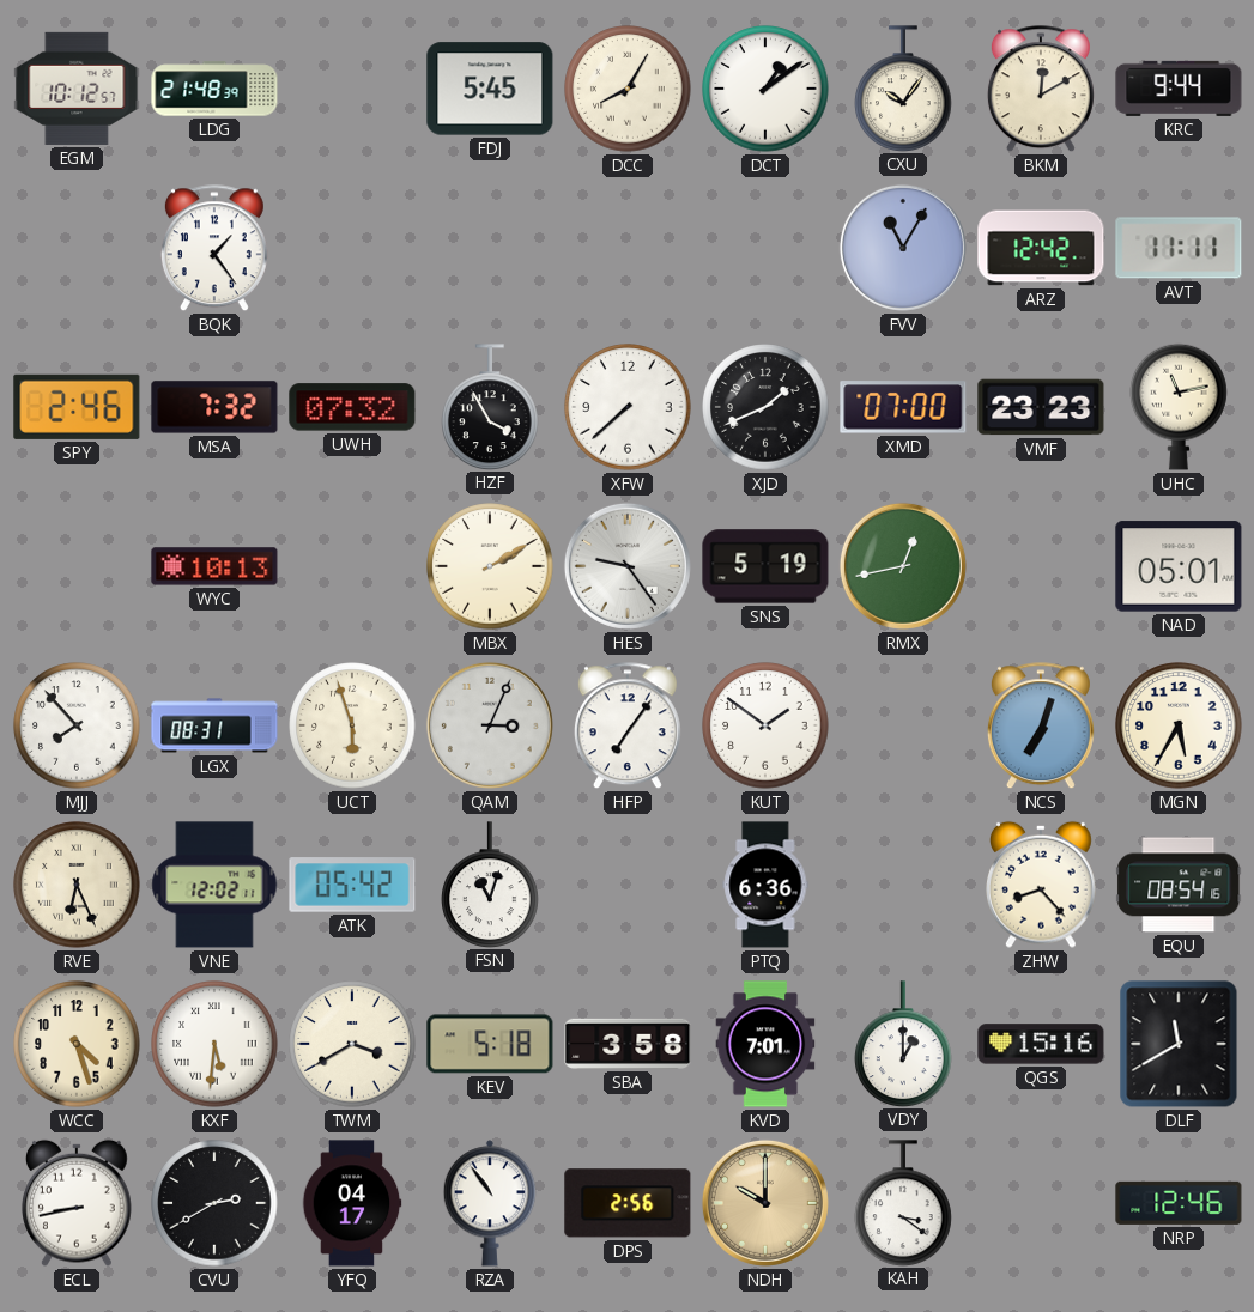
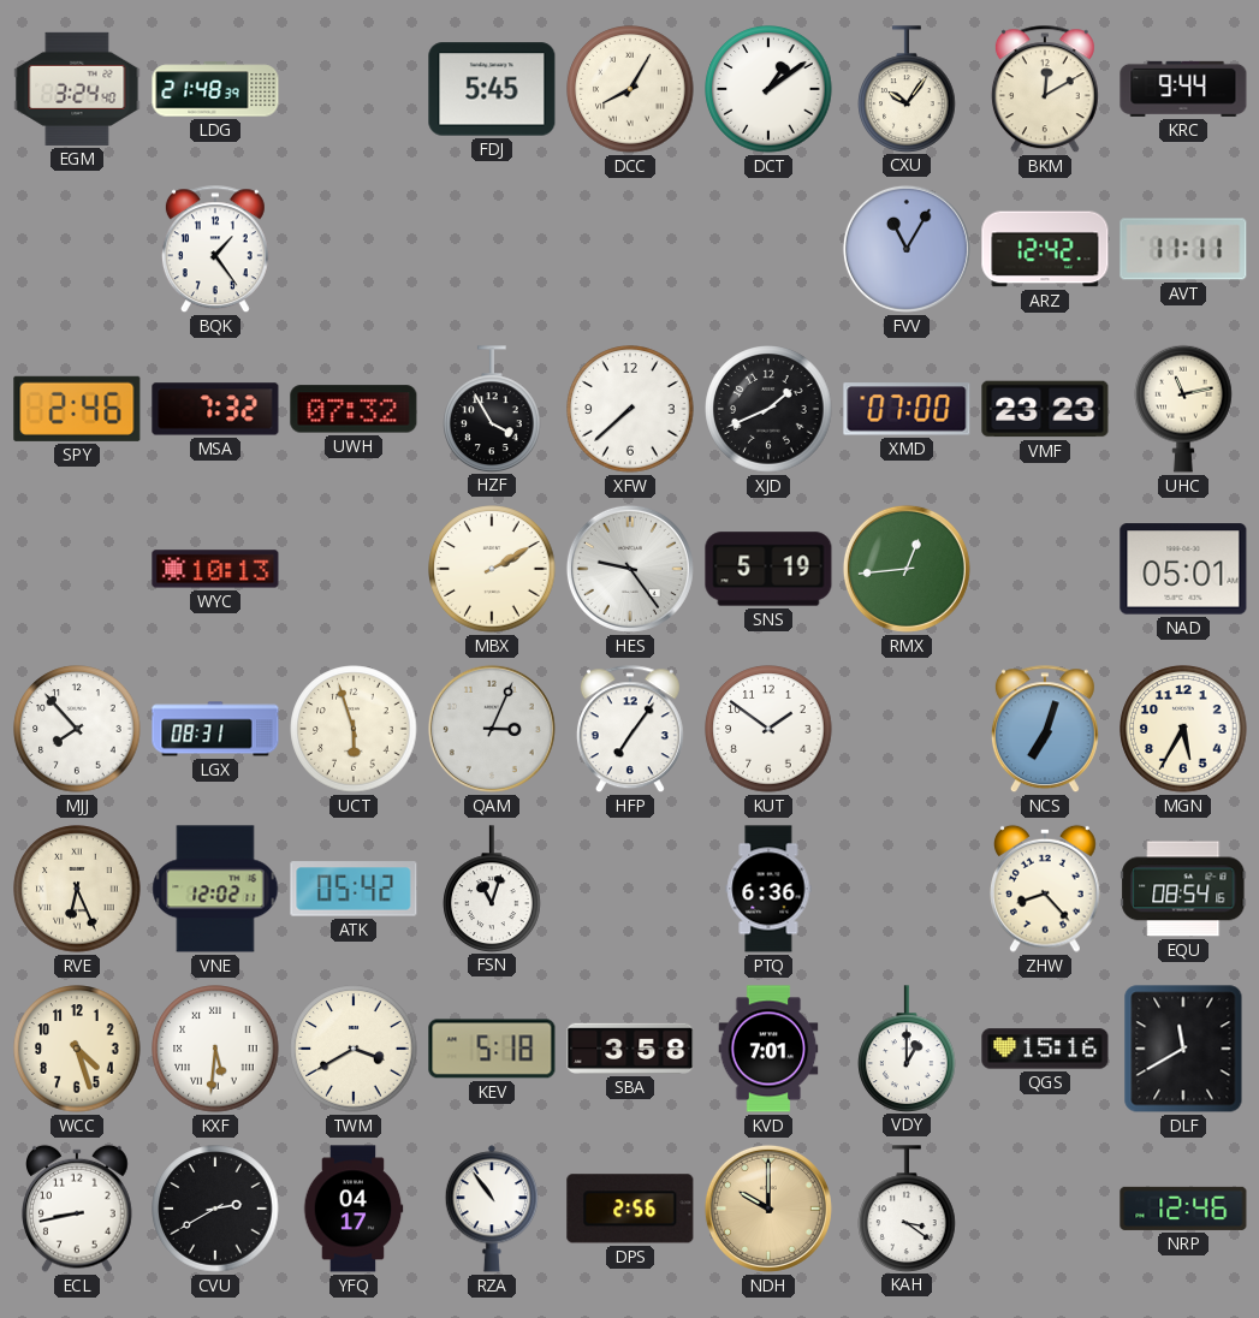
EGM: 10:12 -> 3:24 (77, 89)
RMX: 12:43 -> 12:44 (907, 569)
